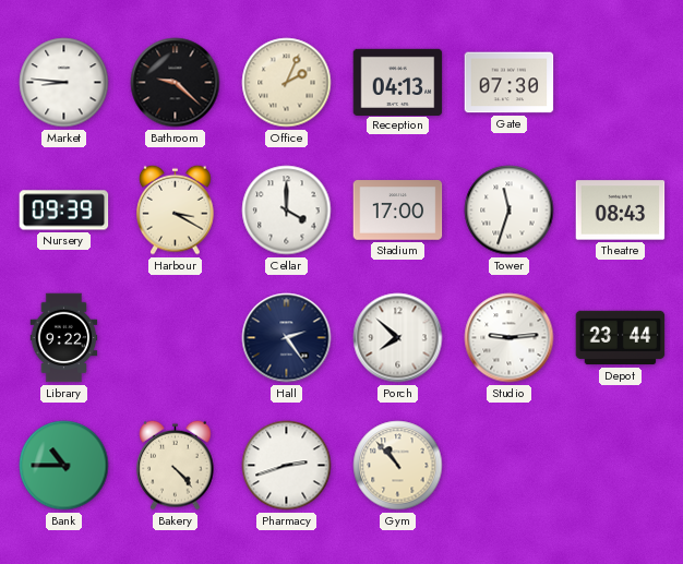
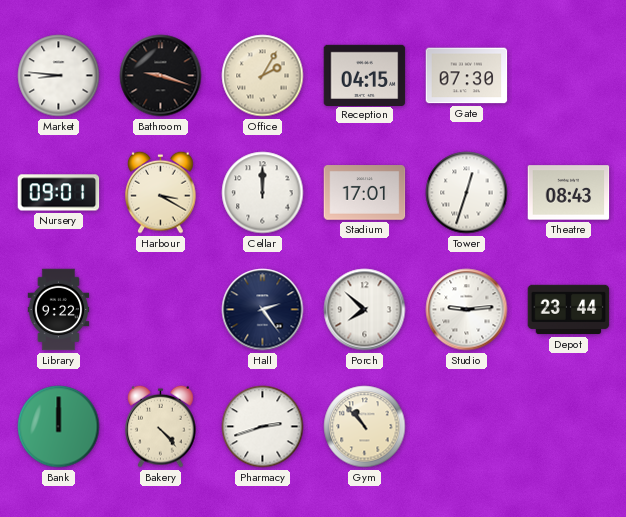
Bathroom: 9:22 -> 9:18 (161, 76)
Office: 2:04 -> 2:05 (263, 76)
Reception: 04:13 -> 04:15 (365, 75)
Nursery: 09:39 -> 09:01 (59, 193)
Cellar: 4:00 -> 12:00 (263, 193)
Stadium: 17:00 -> 17:01 (365, 193)
Tower: 11:33 -> 12:33 (467, 193)
Bank: 10:45 -> 12:00 (59, 427)
